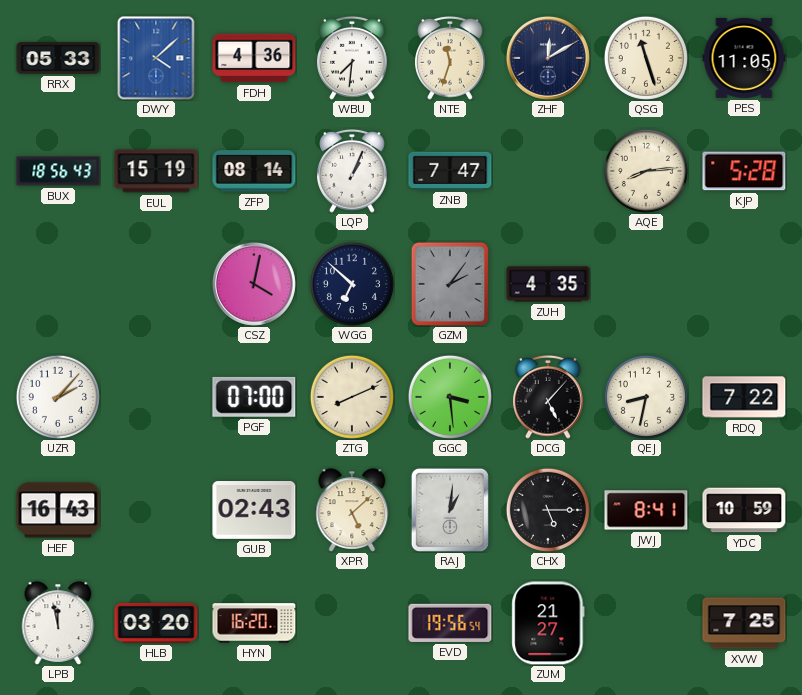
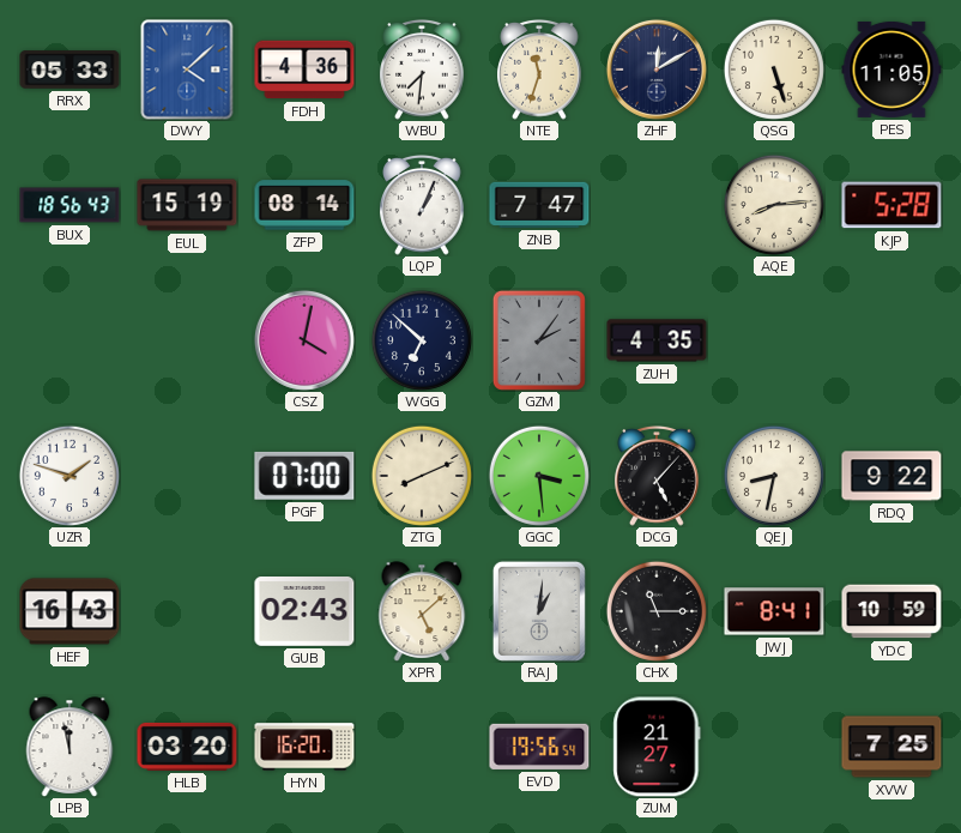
QSG: 11:27 -> 5:27 (774, 70)
UZR: 2:07 -> 1:48 (69, 476)
RDQ: 7:22 -> 9:22 (892, 476)
CHX: 5:15 -> 11:15 (657, 611)
